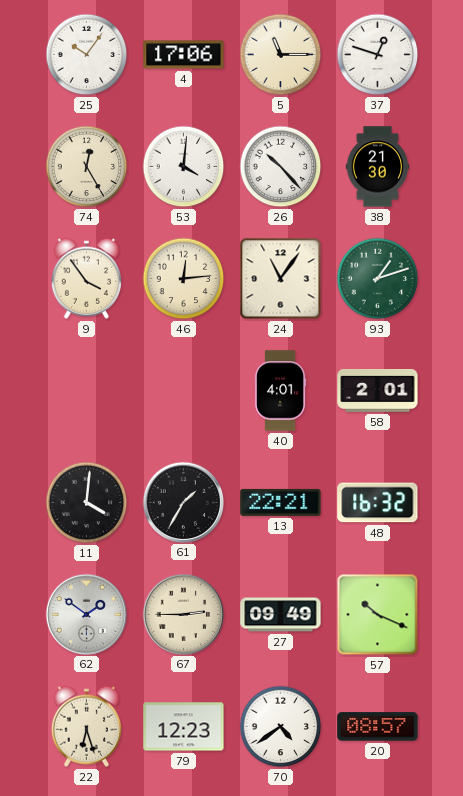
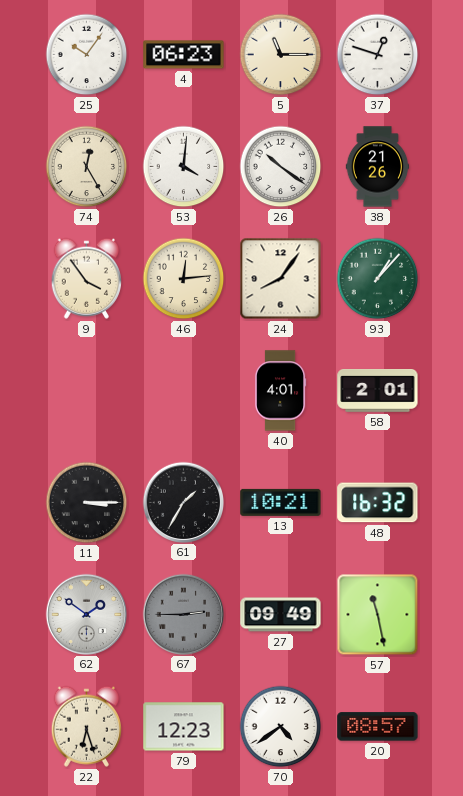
4: 17:06 -> 06:23 (184, 55)
26: 10:23 -> 10:21 (281, 167)
38: 21:30 -> 21:26 (378, 167)
24: 11:06 -> 8:06 (281, 279)
93: 1:12 -> 1:07 (378, 279)
11: 4:01 -> 3:15 (87, 503)
13: 22:21 -> 10:21 (281, 502)
67 dial: cream -> grey (183, 614)
57: 10:19 -> 11:28 (378, 615)
